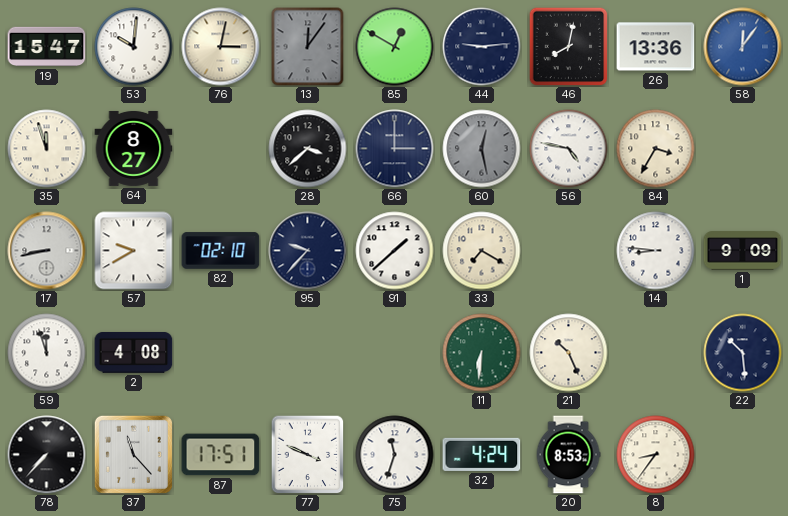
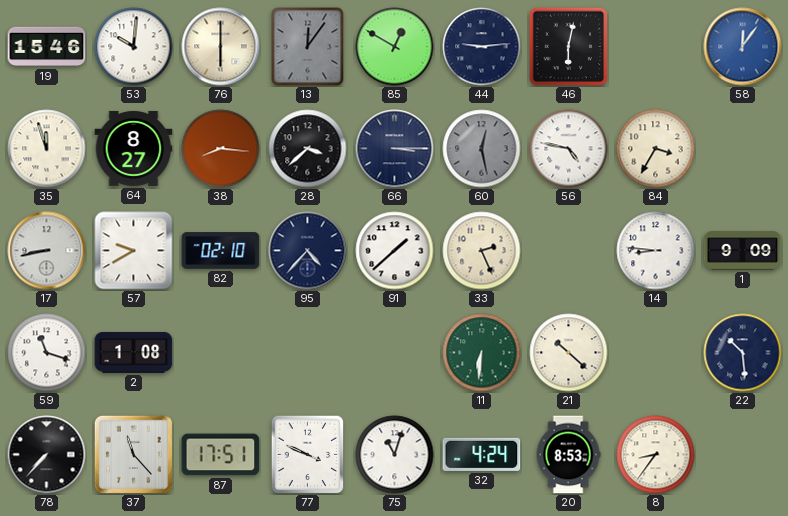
19: 15:47 -> 15:46 (47, 47)
76: 3:02 -> 6:00 (221, 47)
46: 8:02 -> 6:02 (568, 46)
26: 13:36 -> none (656, 47)
38: none -> 8:16 (221, 149)
66: 3:00 -> 3:15 (395, 149)
95: 9:37 -> 4:37 (308, 251)
33: 7:20 -> 2:26 (482, 251)
59: 11:57 -> 11:18 (47, 353)
2: 4:08 -> 1:08 (134, 352)
21: 10:26 -> 10:22 (569, 353)
75: 11:33 -> 11:03 (395, 455)
